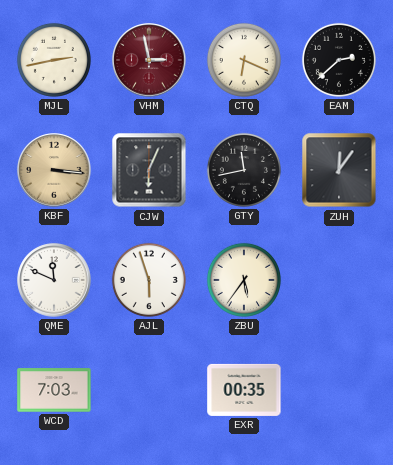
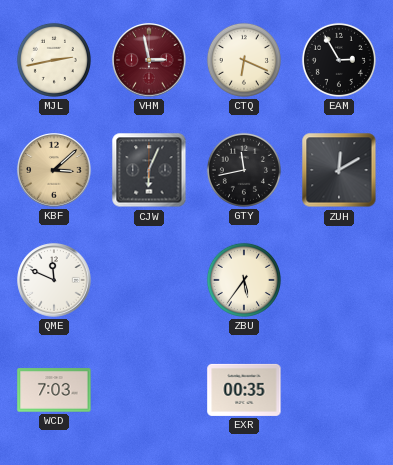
EAM: 2:38 -> 2:55 (339, 60)
KBF: 3:16 -> 3:08 (54, 170)
ZUH: 12:06 -> 12:10 (339, 170)
AJL: 5:57 -> none (149, 280)
